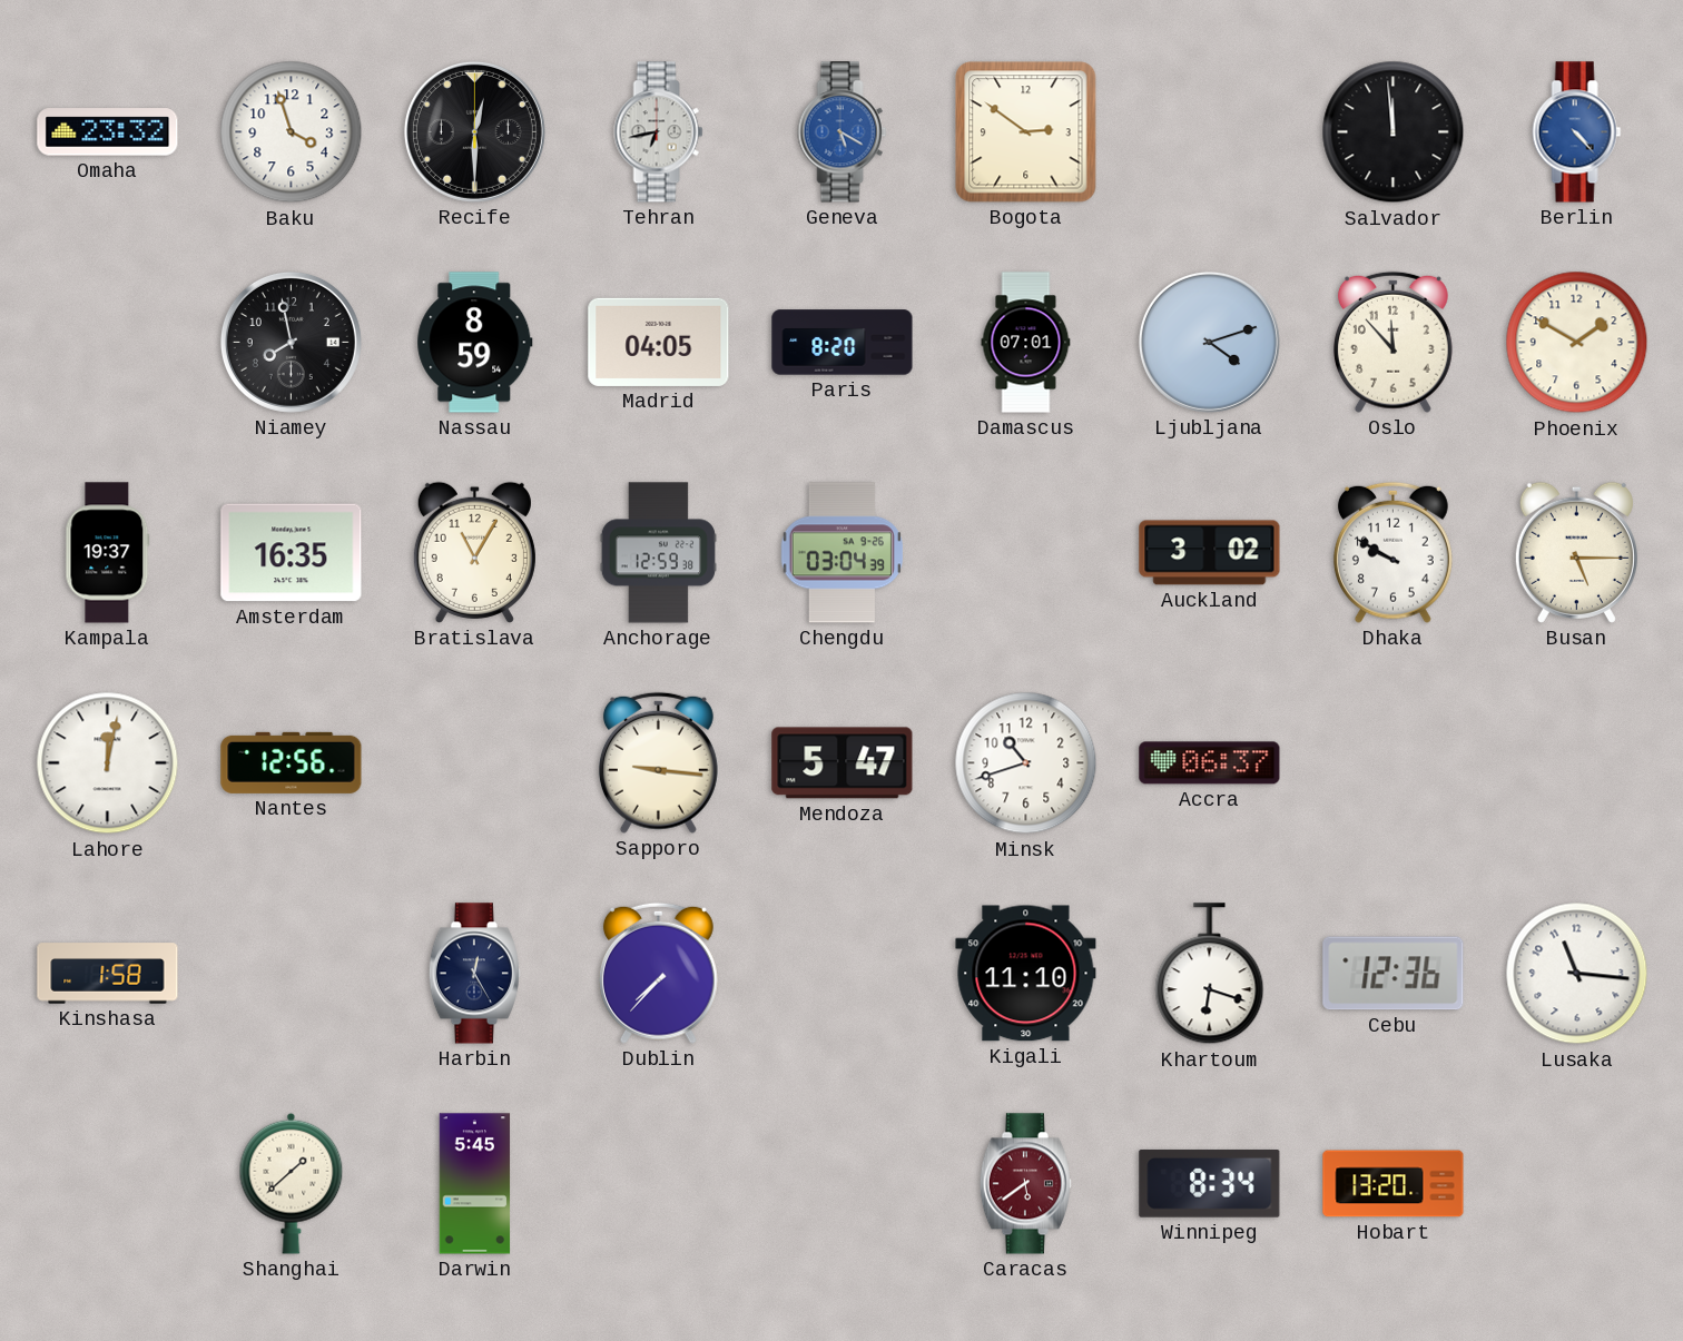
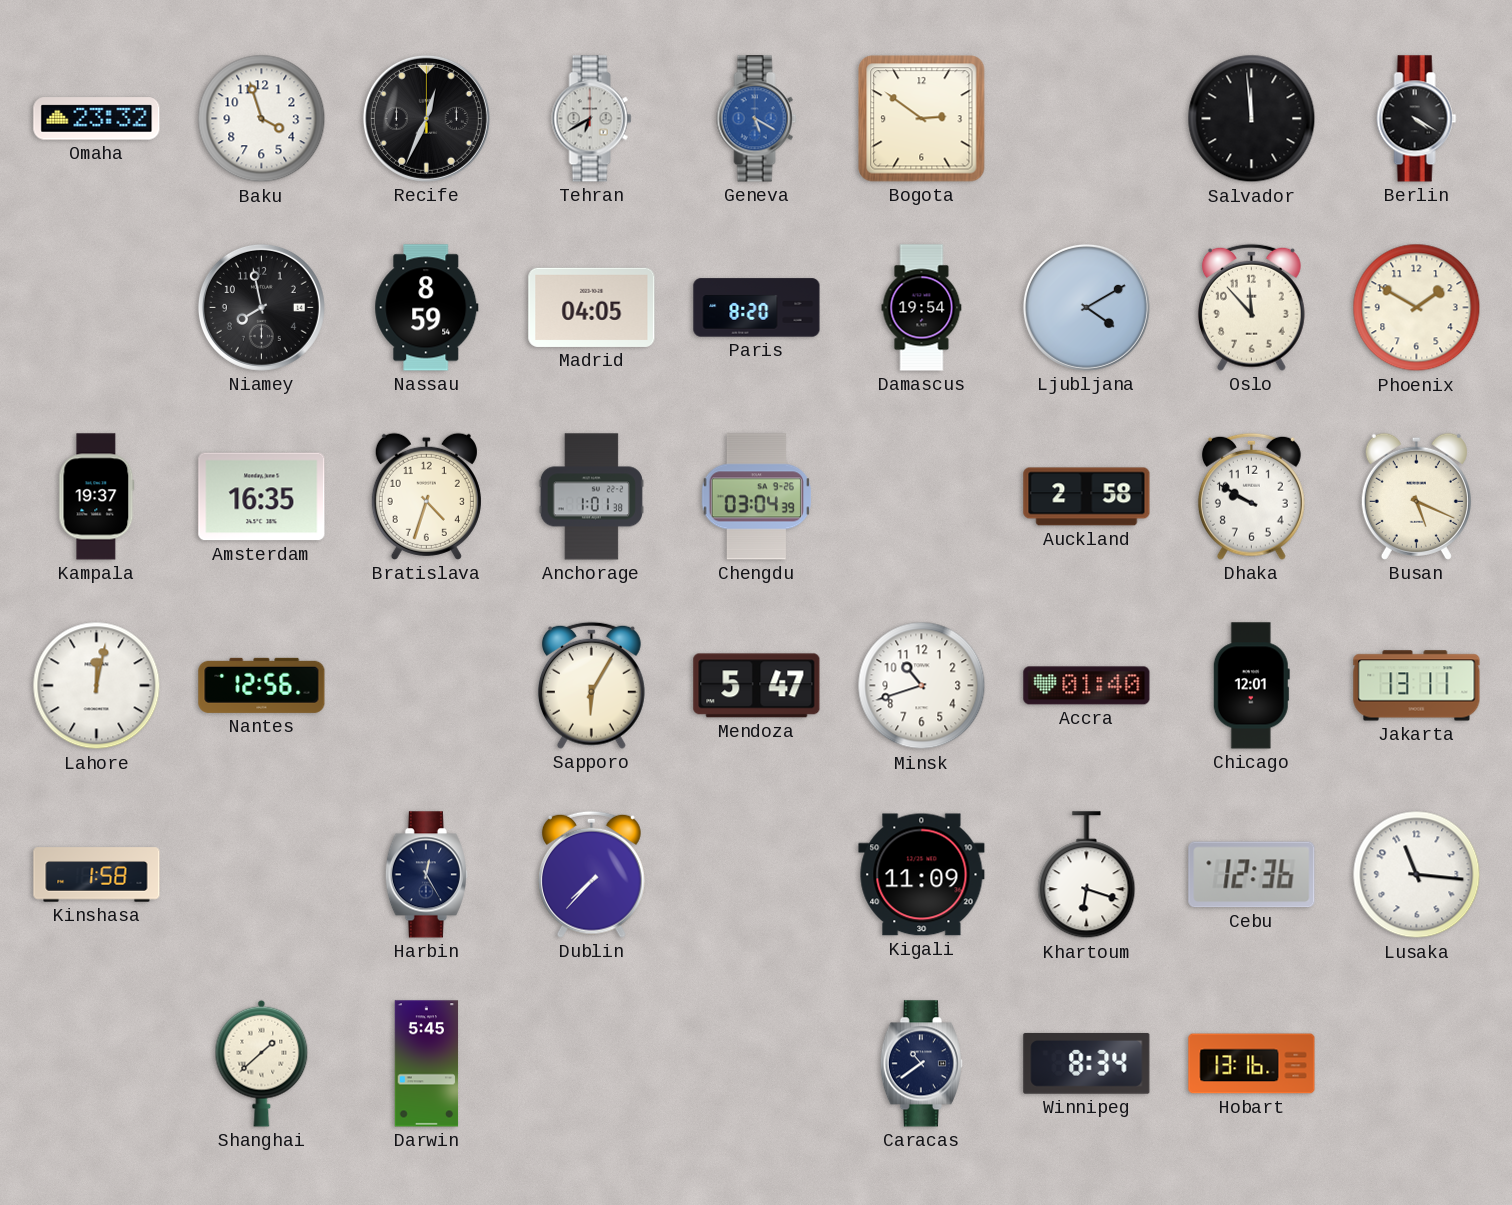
Recife: 12:30 -> 12:34 (426, 118)
Tehran: 6:43 -> 6:40 (592, 119)
Berlin: 4:23 -> 4:20 (1417, 119)
Berlin dial: blue -> black (1417, 119)
Damascus: 07:01 -> 19:54 (922, 308)
Ljubljana: 4:12 -> 4:10 (1086, 307)
Bratislava: 11:05 -> 4:33 (426, 496)
Anchorage: 12:59 -> 1:01 (591, 497)
Auckland: 3:02 -> 2:58 (1087, 497)
Busan: 5:15 -> 5:19 (1416, 496)
Sapporo: 9:16 -> 6:05 (591, 685)
Accra: 06:37 -> 01:40 (1087, 686)
Chicago: none -> 12:01 (1251, 686)
Jakarta: none -> 13:11 (1417, 686)
Kigali: 11:10 -> 11:09 (922, 875)
Caracas: 5:39 -> 10:39 (921, 1064)
Caracas dial: burgundy -> navy (921, 1064)
Hobart: 13:20 -> 13:16 (1252, 1064)
